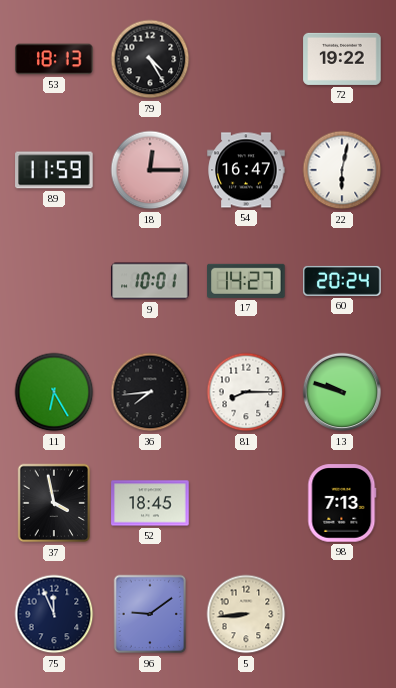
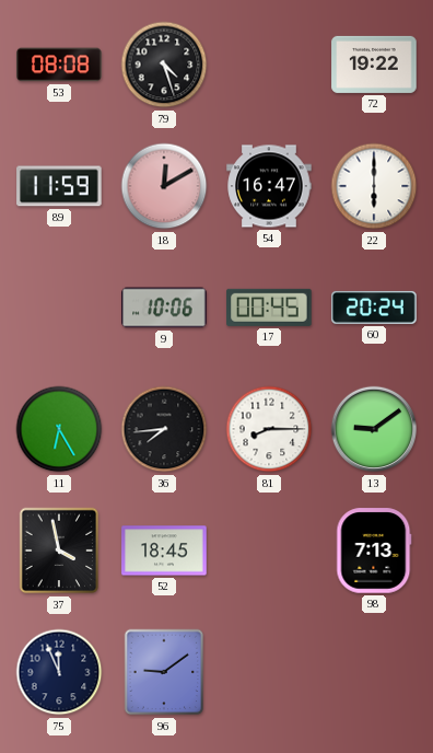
53: 18:13 -> 08:08 (59, 65)
79: 4:25 -> 4:27 (164, 65)
18: 12:15 -> 12:10 (164, 186)
22: 6:02 -> 6:00 (374, 186)
9: 10:01 -> 10:06 (164, 308)
17: 14:27 -> 00:45 (269, 308)
13: 9:48 -> 9:09 (374, 429)
5: 8:44 -> none (246, 614)
